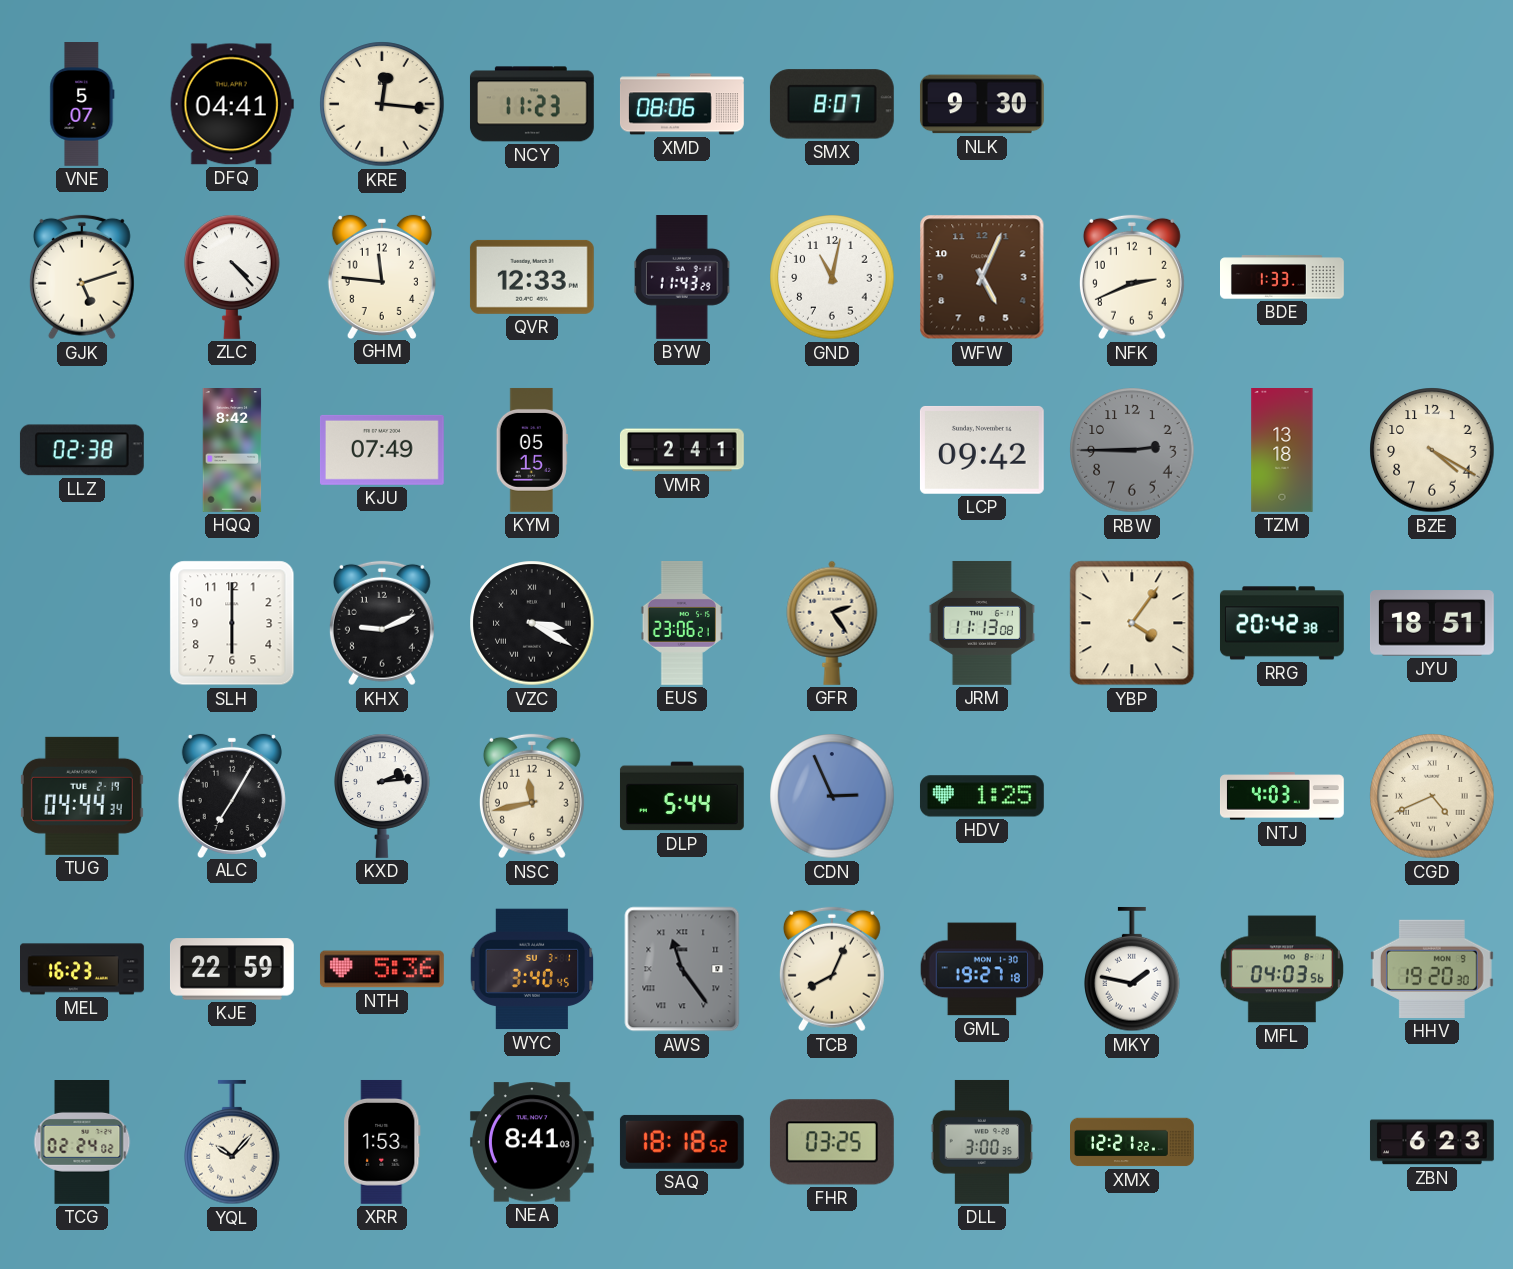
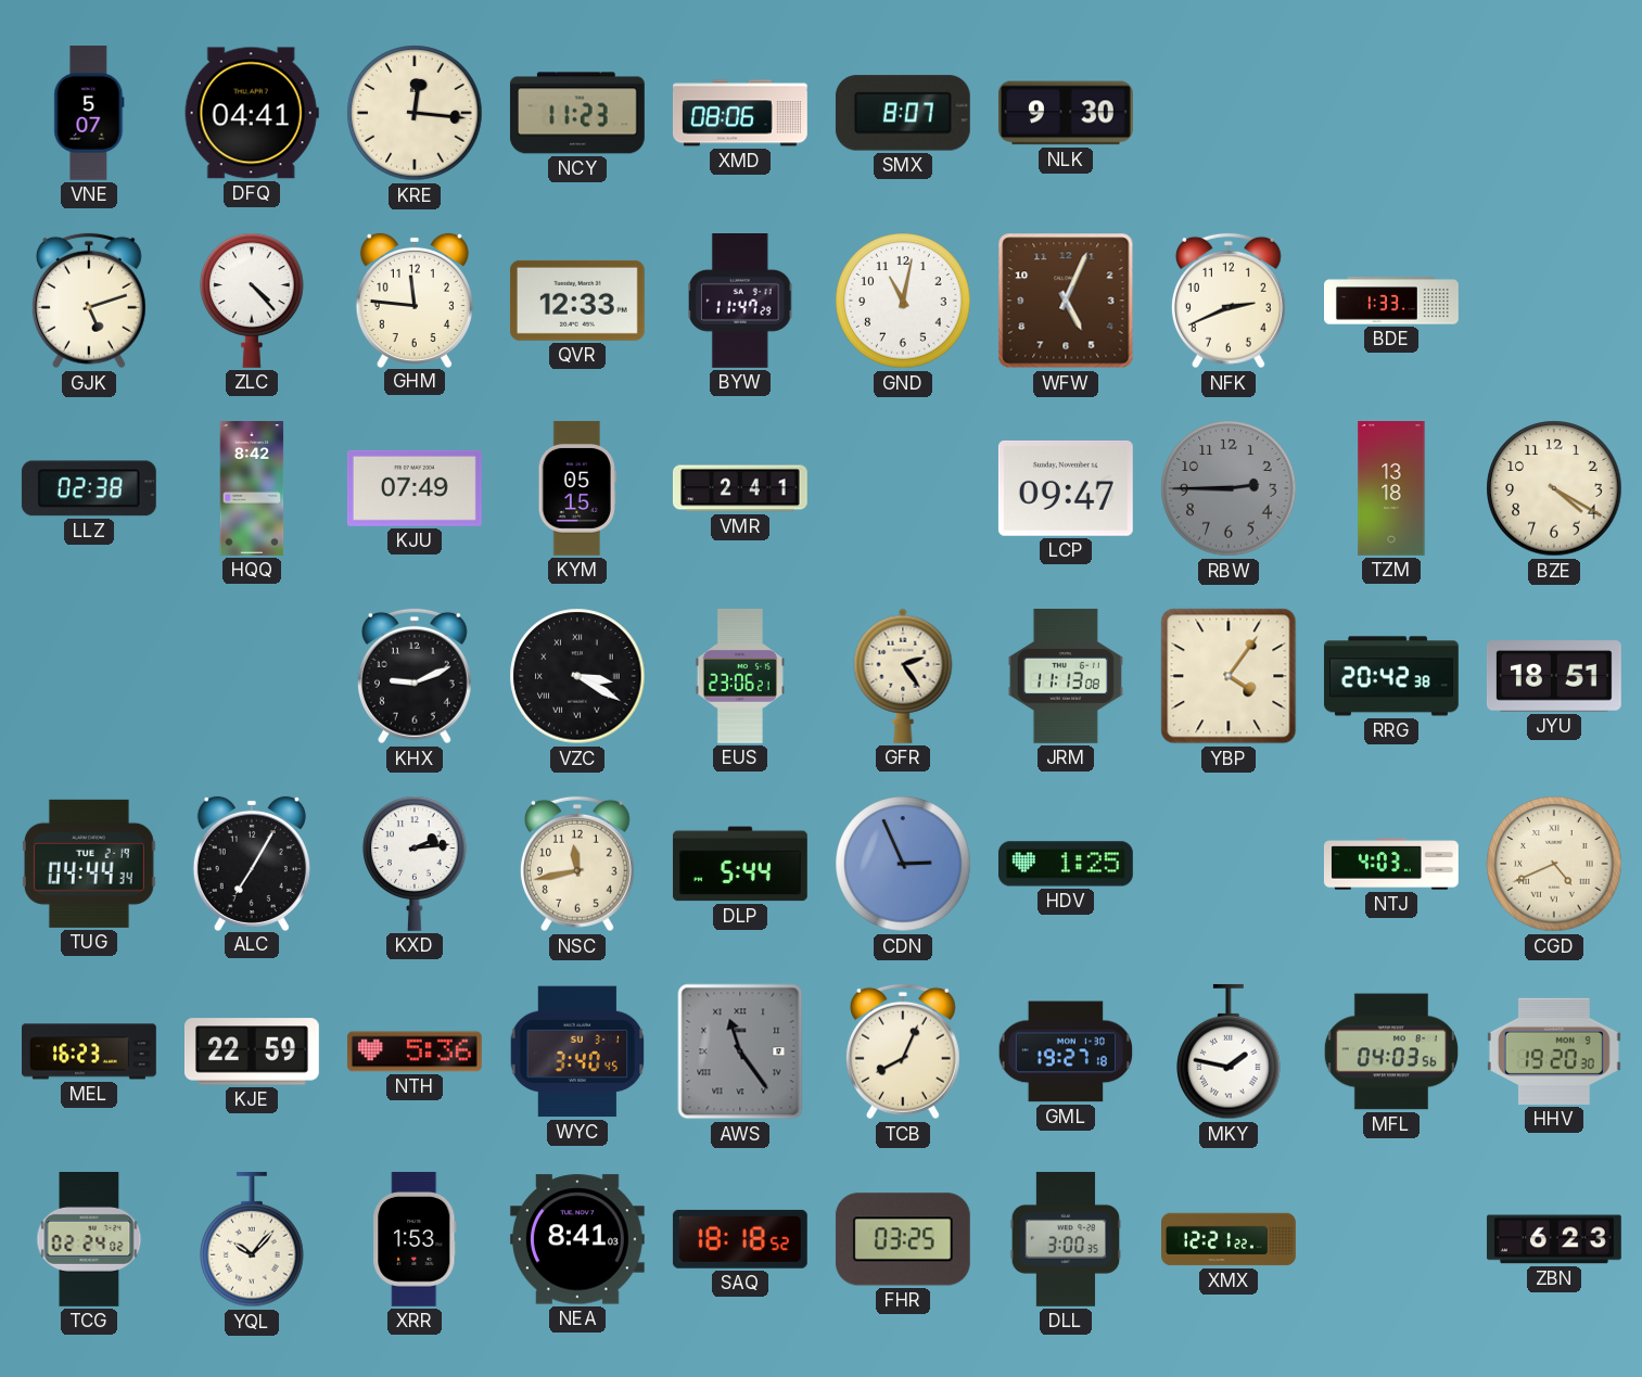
BYW: 11:43 -> 11:47 (740, 302)
LCP: 09:42 -> 09:47 (1066, 488)
SLH: 6:00 -> none (232, 623)
